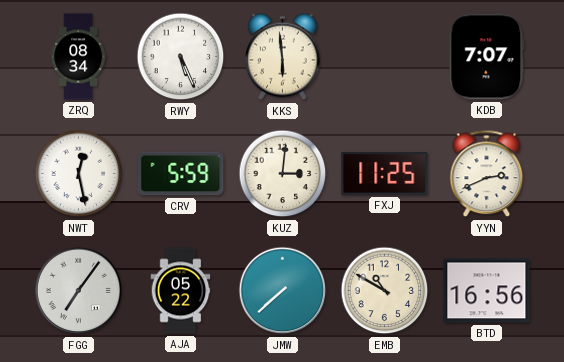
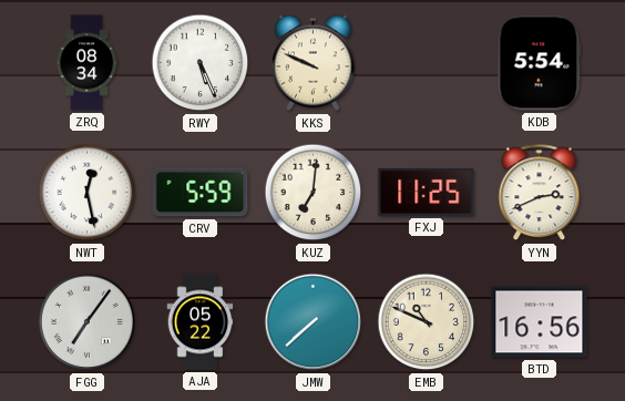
KKS: 5:59 -> 9:49 (314, 63)
KDB: 7:07 -> 5:54 (540, 63)
KUZ: 3:01 -> 7:01 (314, 193)
EMB: 10:50 -> 10:49 (427, 322)
